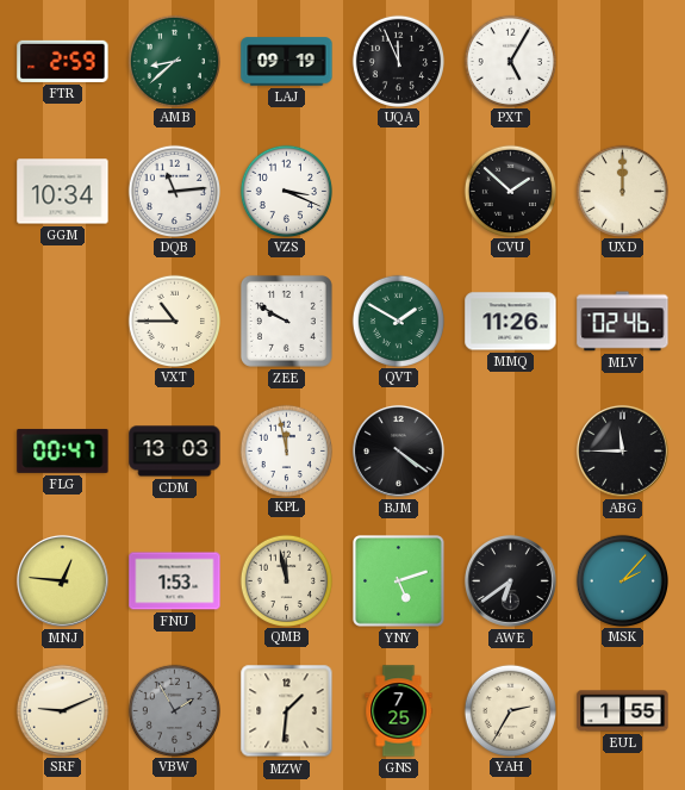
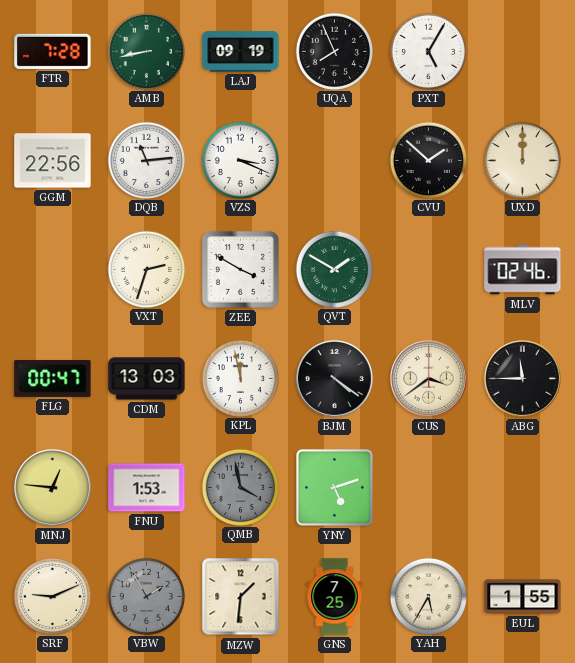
FTR: 2:59 -> 7:28 (53, 51)
AMB: 8:38 -> 8:43 (146, 51)
UQA: 11:56 -> 7:56 (334, 51)
GGM: 10:34 -> 22:56 (53, 161)
VXT: 10:45 -> 2:33 (146, 269)
ZEE: 9:50 -> 3:50 (240, 269)
MMQ: 11:26 -> none (511, 322)
CUS: none -> 3:39 (428, 378)
QMB: 11:58 -> 3:58 (240, 487)
QMB dial: cream -> grey (240, 487)
AWE: 6:39 -> none (510, 580)
MSK: 2:07 -> none (622, 580)
YAH: 2:35 -> 5:35 (428, 596)
